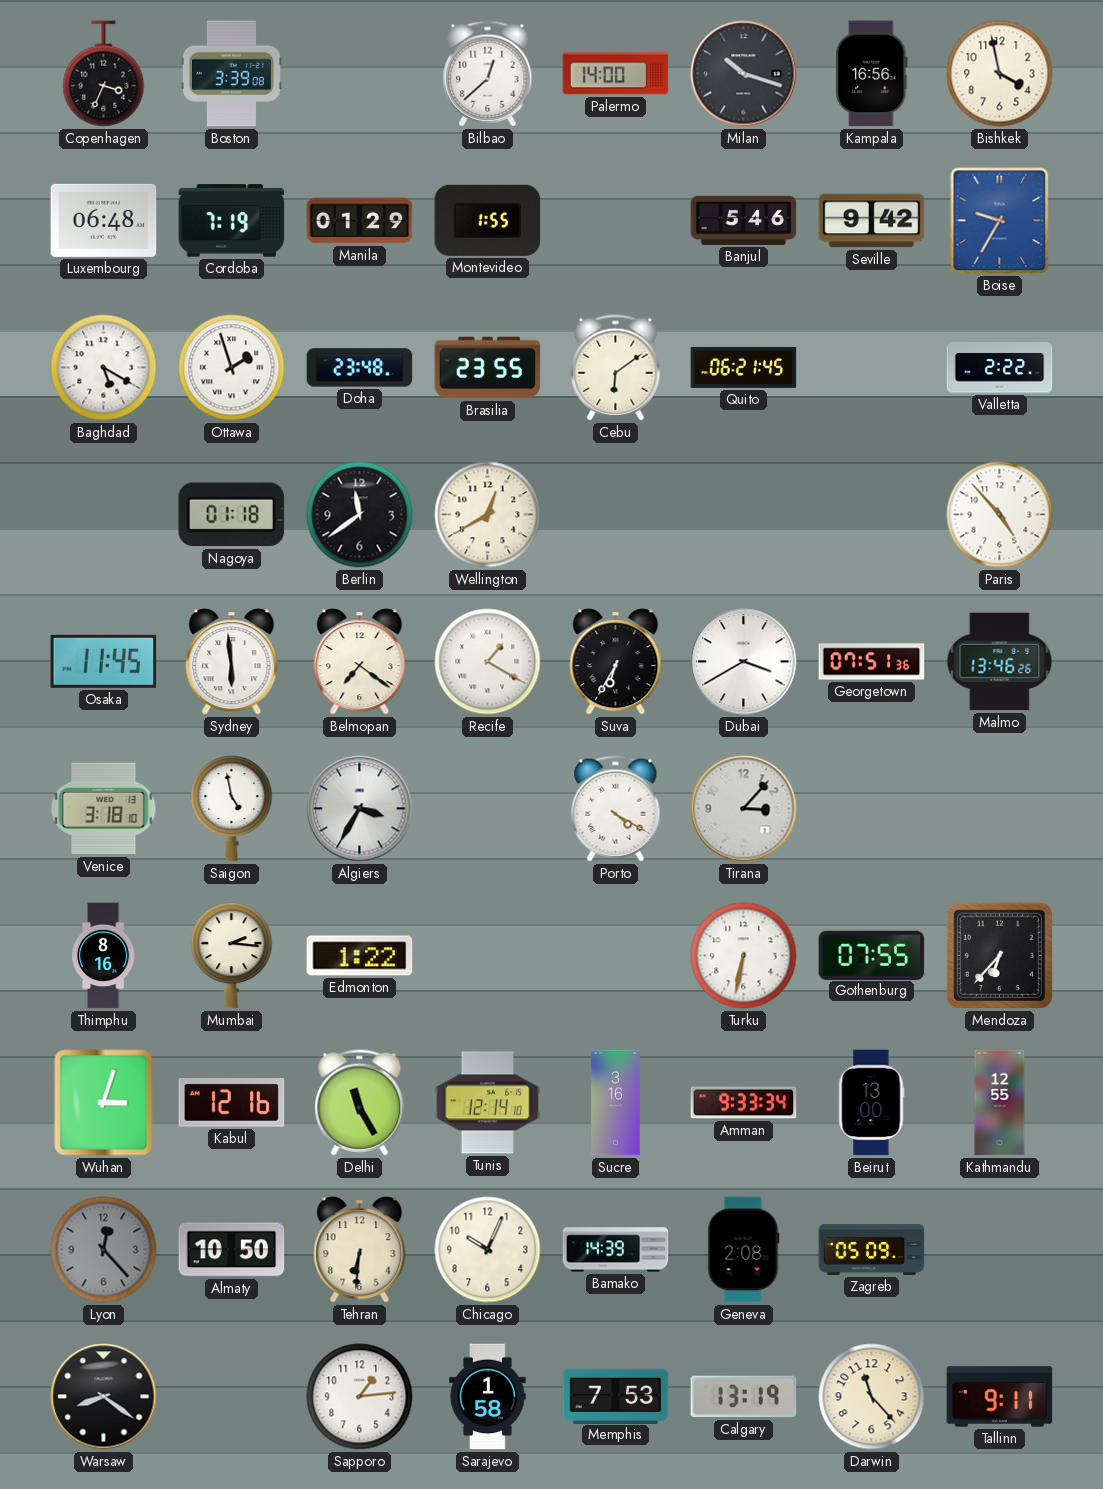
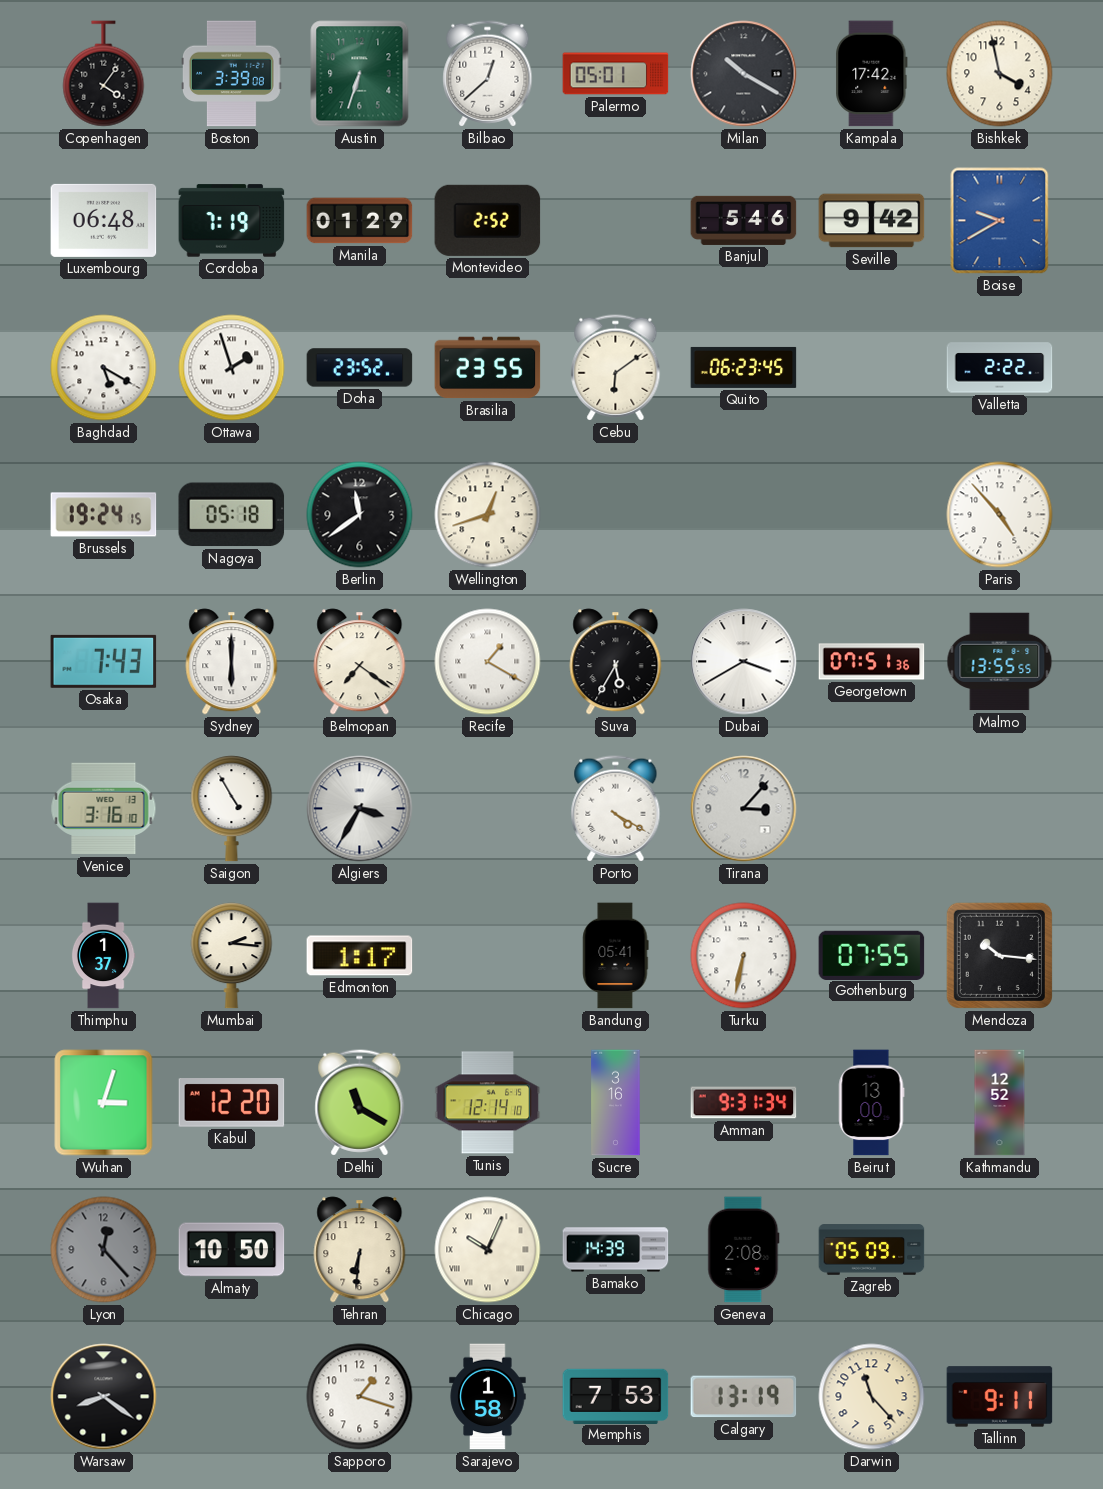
Copenhagen: 3:34 -> 4:06 (104, 74)
Austin: none -> 6:33 (360, 74)
Palermo: 14:00 -> 05:01 (616, 74)
Milan: 10:18 -> 10:20 (744, 74)
Kampala: 16:56 -> 17:42 (872, 74)
Montevideo: 1:55 -> 2:52 (488, 220)
Boise: 9:35 -> 9:40 (1000, 221)
Doha: 23:48 -> 23:52 (360, 368)
Quito: 06:21 -> 06:23 (744, 367)
Brussels: none -> 19:24 (104, 515)
Nagoya: 01:18 -> 05:18 (232, 515)
Wellington: 12:40 -> 12:42 (488, 515)
Osaka: 11:45 -> 7:43 (104, 661)
Sydney: 5:59 -> 6:00 (232, 662)
Suva: 6:35 -> 5:35 (616, 662)
Malmo: 13:46 -> 13:55 (1000, 662)
Venice: 3:18 -> 3:16 (104, 809)
Saigon: 4:58 -> 4:55 (232, 809)
Thimphu: 8:16 -> 1:37 (103, 956)
Edmonton: 1:22 -> 1:17 (360, 956)
Bandung: none -> 05:41 (616, 956)
Mendoza: 6:37 -> 10:16 (999, 955)
Kabul: 12:16 -> 12:20 (232, 1103)
Delhi: 11:25 -> 11:20 (360, 1103)
Amman: 9:33 -> 9:31 (744, 1103)
Kathmandu: 12:55 -> 12:52 (1000, 1103)
Chicago numerals: Arabic -> Roman (488, 1250)
Sapporo: 1:14 -> 1:18 (360, 1397)
